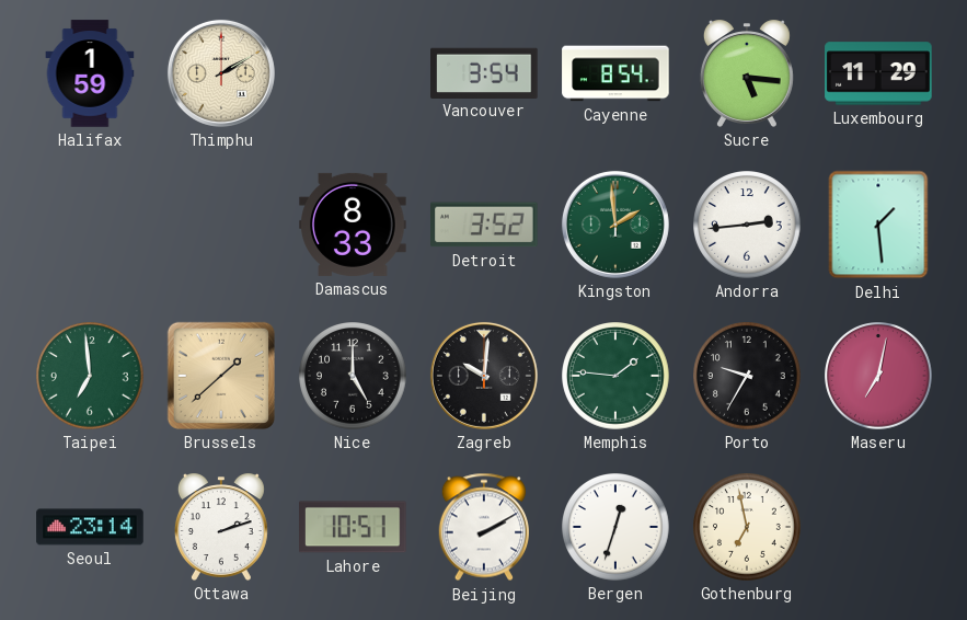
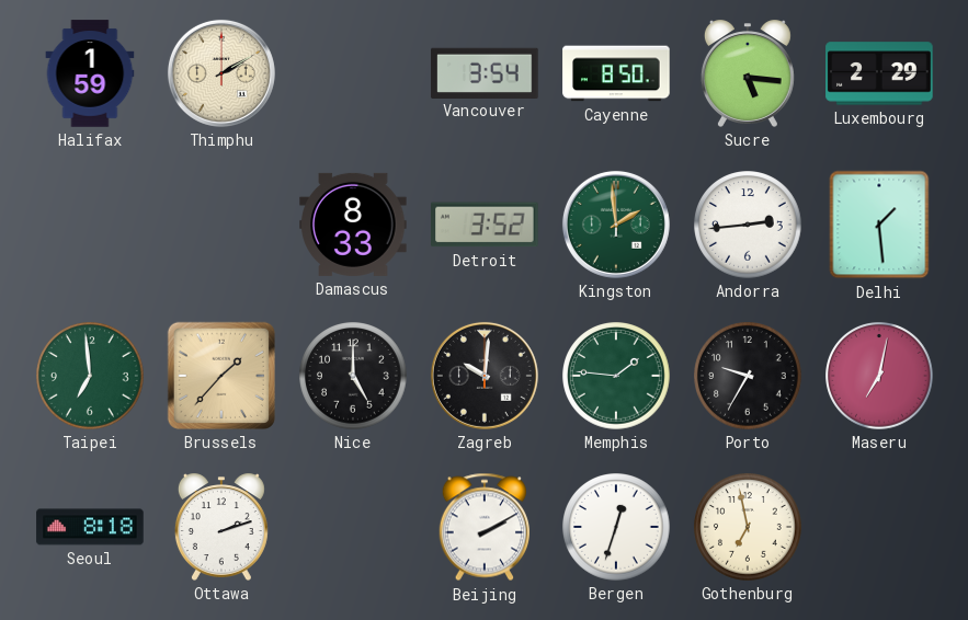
Cayenne: 8:54 -> 8:50 (616, 73)
Luxembourg: 11:29 -> 2:29 (879, 73)
Brussels: 1:38 -> 1:37 (221, 376)
Seoul: 23:14 -> 8:18 (90, 527)
Lahore: 10:51 -> none (353, 527)
